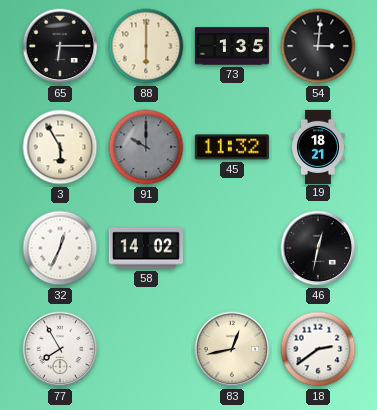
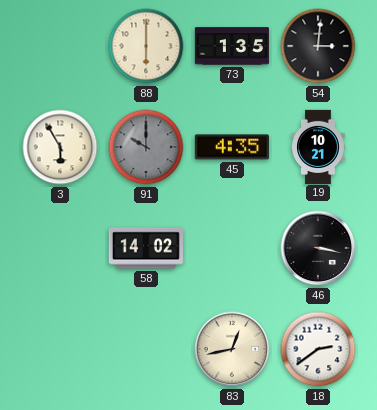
65: 6:15 -> none (60, 46)
45: 11:32 -> 4:35 (232, 147)
19: 18:21 -> 10:21 (318, 146)
32: 12:34 -> none (60, 248)
46: 12:32 -> 3:17 (318, 248)
77: 7:55 -> none (60, 349)
